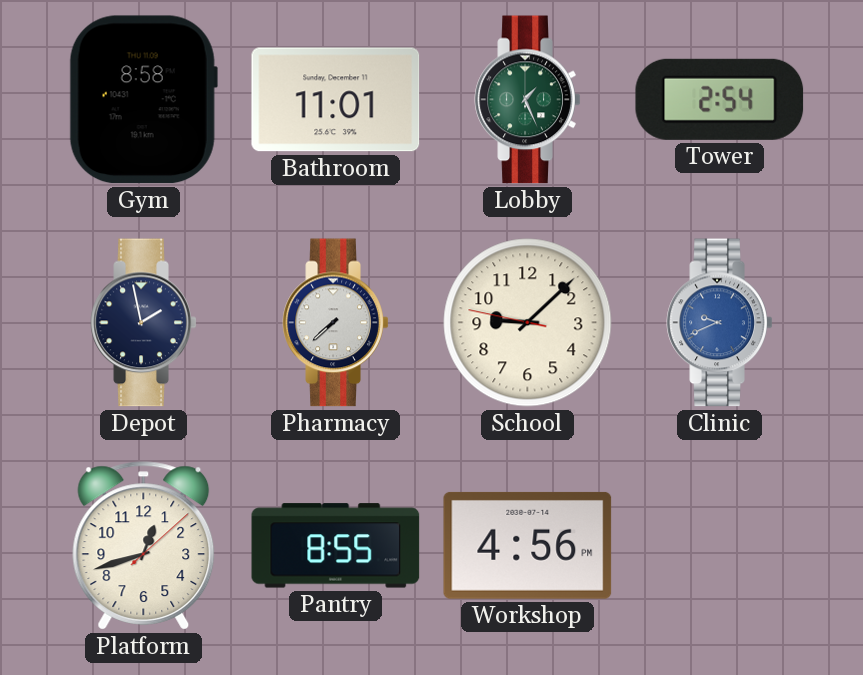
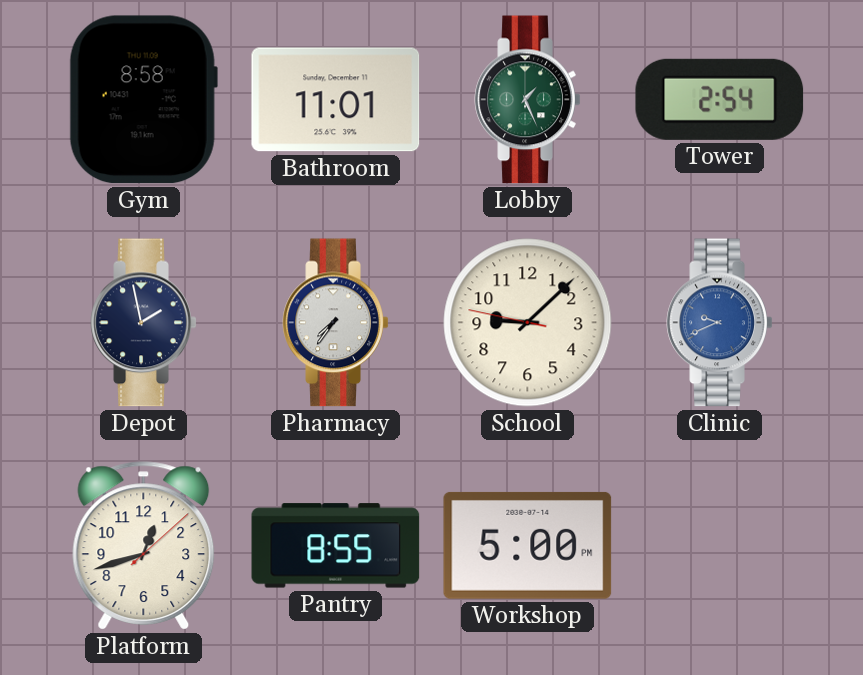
Pharmacy: 7:38 -> 7:36 (336, 323)
Workshop: 4:56 -> 5:00 (528, 545)
